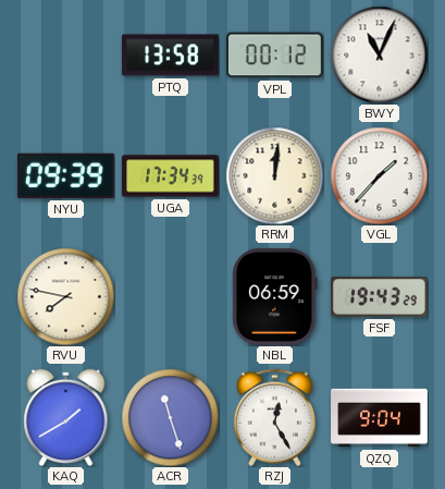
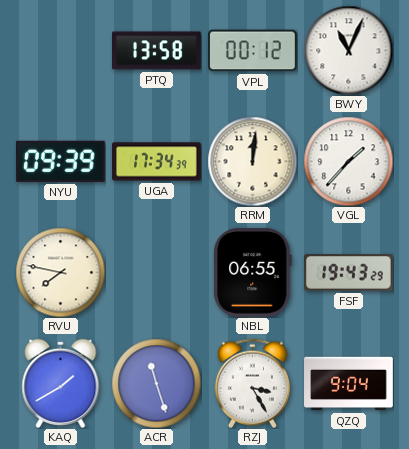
NBL: 06:59 -> 06:55 (253, 273)
RZJ: 12:25 -> 3:25 (252, 383)
